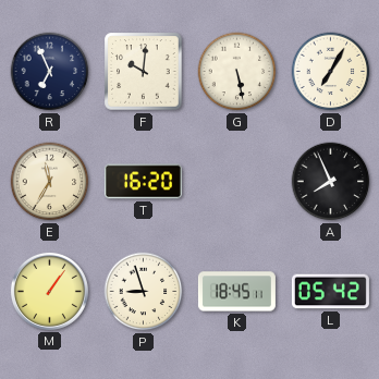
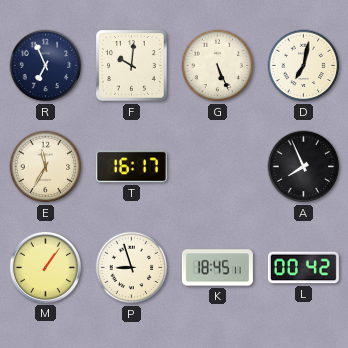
G: 5:28 -> 5:26 (218, 66)
D: 7:05 -> 7:02 (304, 66)
T: 16:20 -> 16:17 (131, 167)
L: 05:42 -> 00:42 (303, 268)
